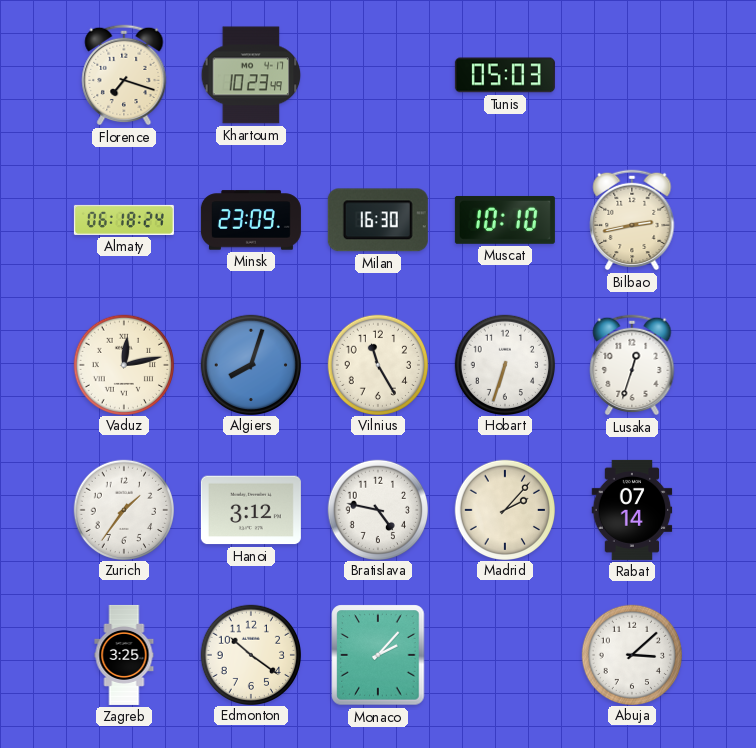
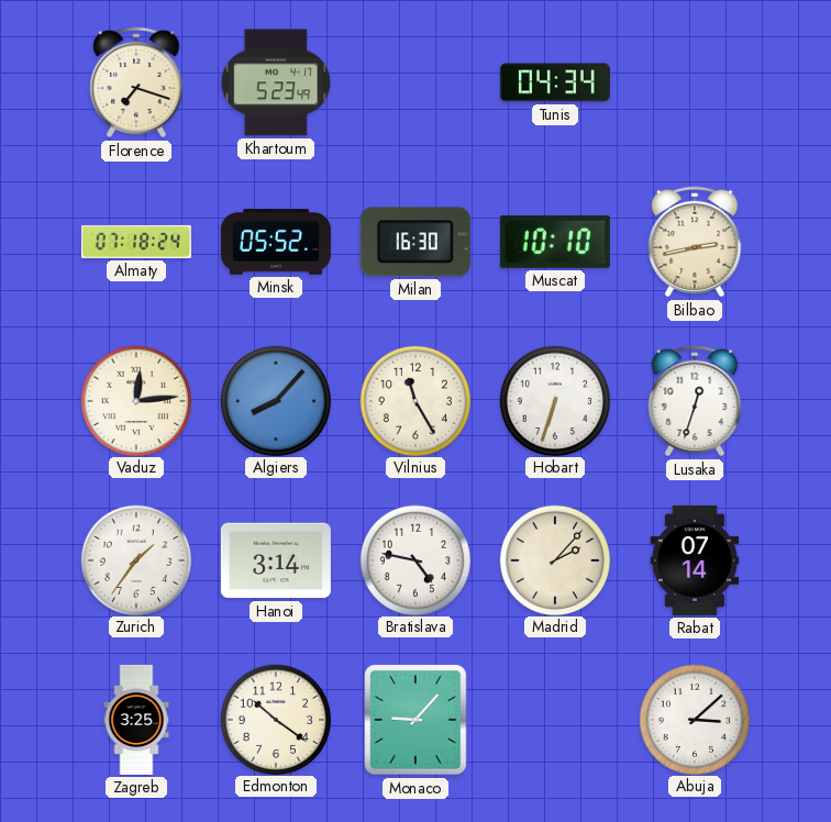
Khartoum: 10:23 -> 5:23 (276, 82)
Tunis: 05:03 -> 04:34 (555, 82)
Almaty: 06:18 -> 07:18 (136, 242)
Minsk: 23:09 -> 05:52 (276, 242)
Vaduz: 12:13 -> 12:14 (135, 400)
Algiers: 8:03 -> 8:07 (275, 400)
Hanoi: 3:12 -> 3:14 (276, 560)
Monaco: 2:07 -> 9:07 (416, 720)
